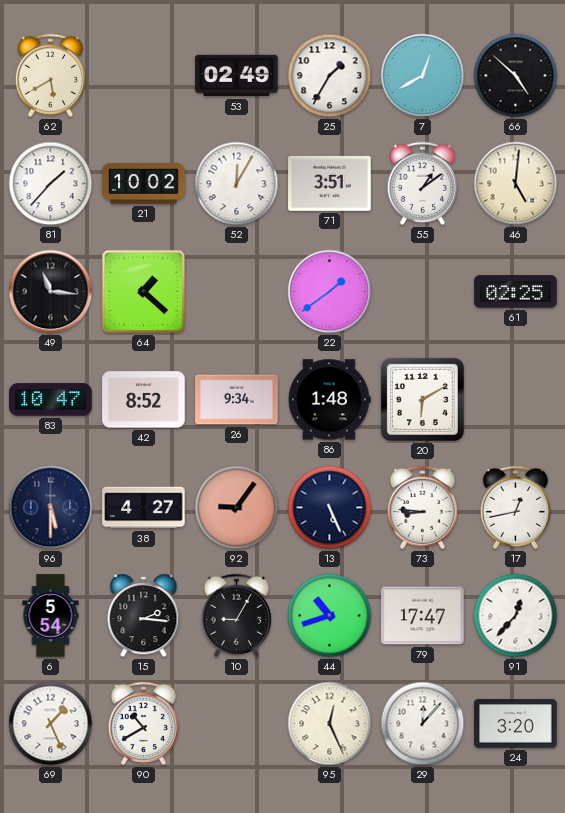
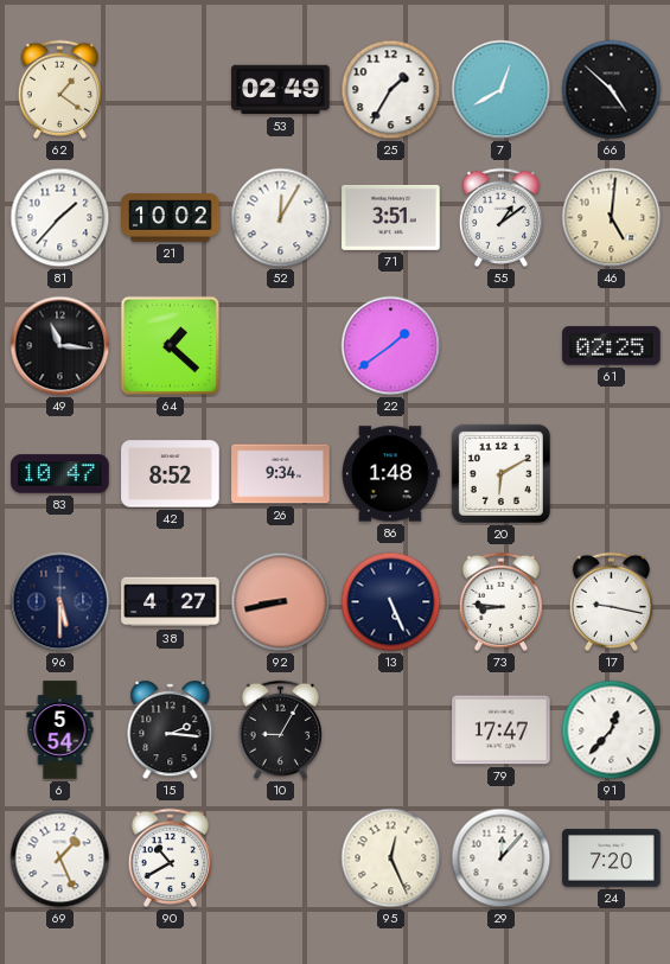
62: 5:40 -> 1:21 (59, 89)
92: 9:06 -> 8:43 (281, 602)
17: 12:43 -> 9:17 (611, 601)
44: 10:42 -> none (330, 616)
24: 3:20 -> 7:20 (612, 858)
